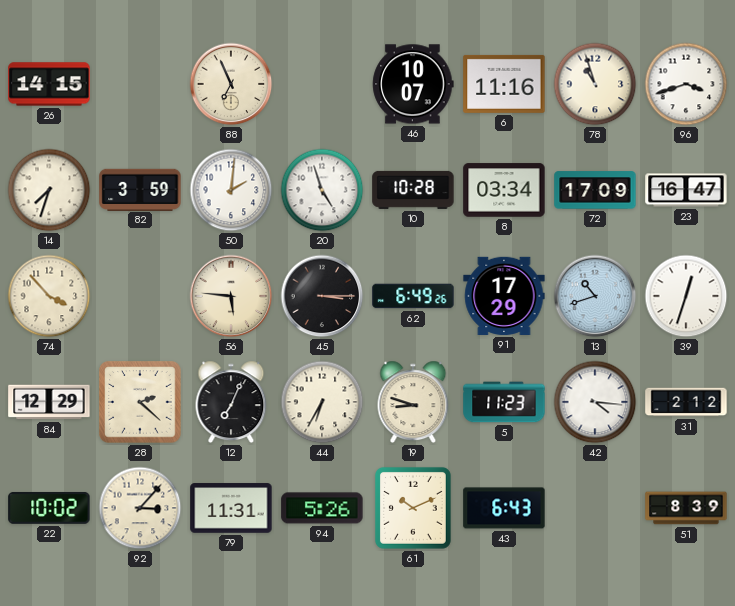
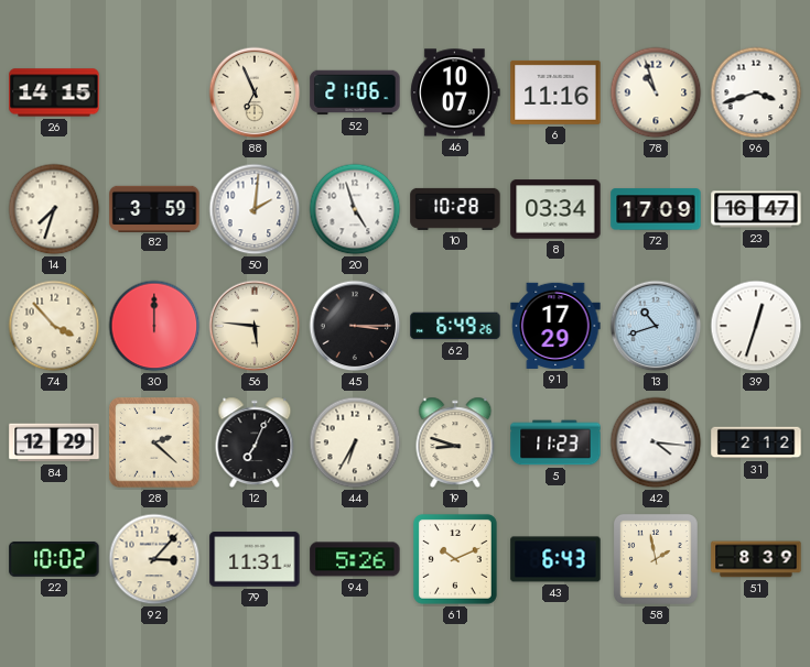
52: none -> 21:06 (355, 92)
30: none -> 12:00 (154, 326)
58: none -> 1:58 (656, 559)
